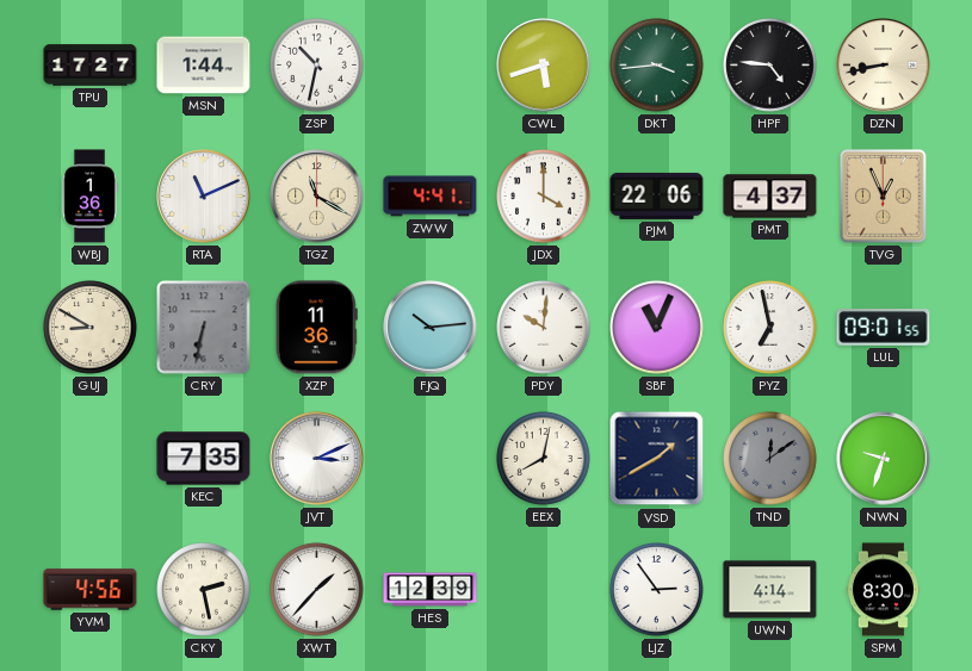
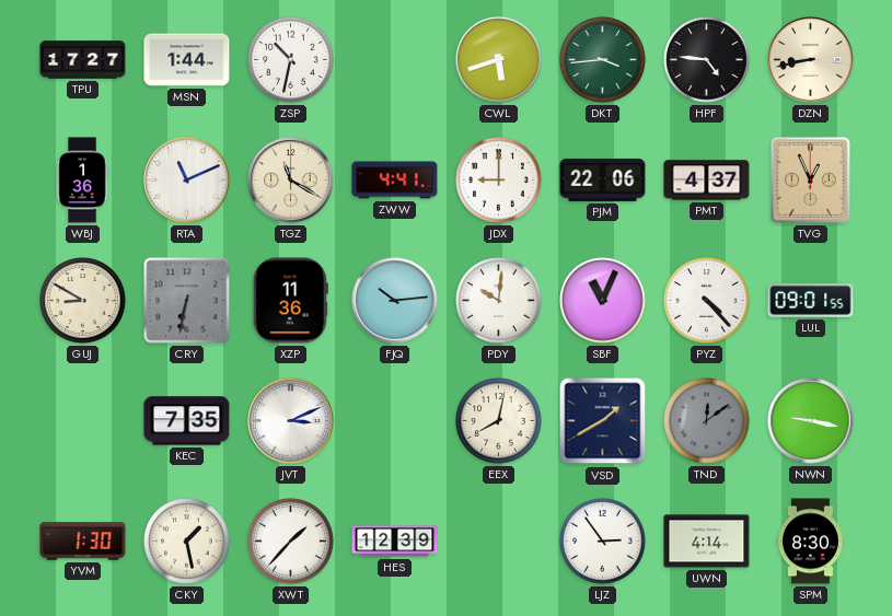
JDX: 4:00 -> 9:00 (499, 181)
PYZ: 6:58 -> 4:23 (707, 301)
NWN: 9:33 -> 9:17 (811, 421)
YVM: 4:56 -> 1:30 (83, 542)
CKY: 2:28 -> 1:28 (187, 542)
